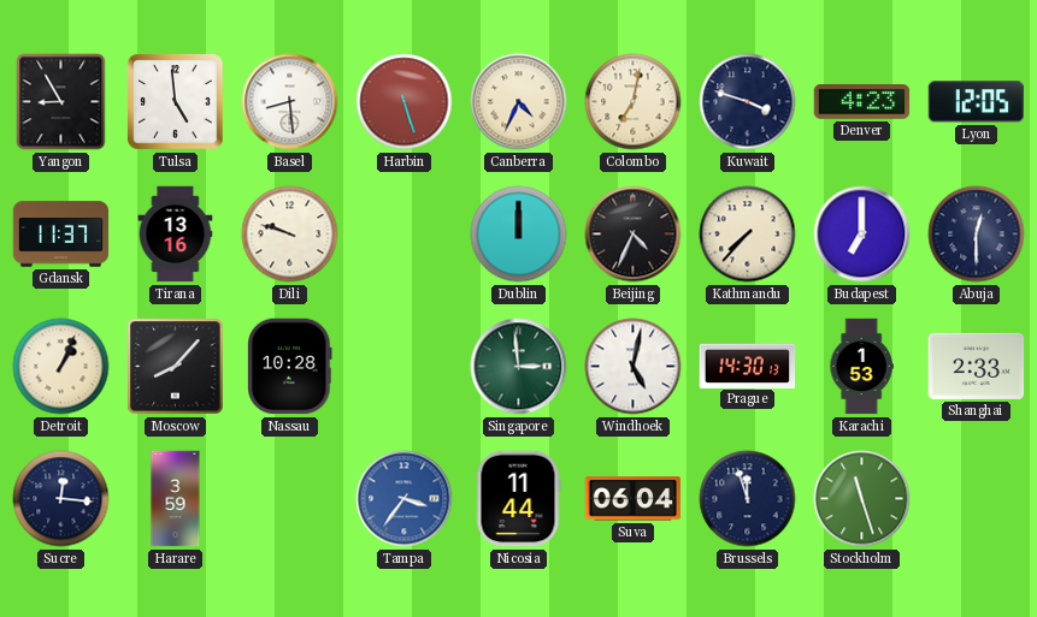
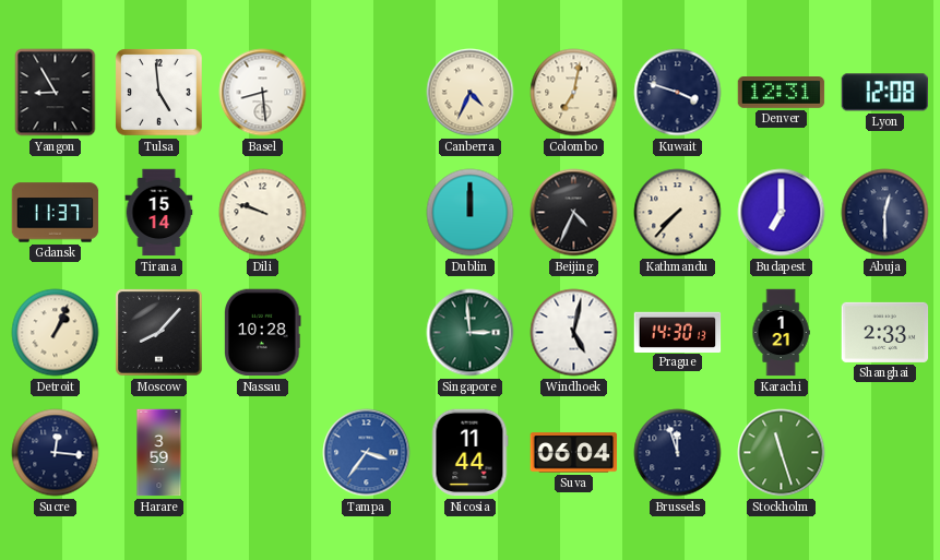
Harbin: 5:27 -> none (405, 102)
Denver: 4:23 -> 12:31 (782, 93)
Lyon: 12:05 -> 12:08 (884, 93)
Tirana: 13:16 -> 15:14 (159, 213)
Karachi: 1:53 -> 1:21 (781, 333)
